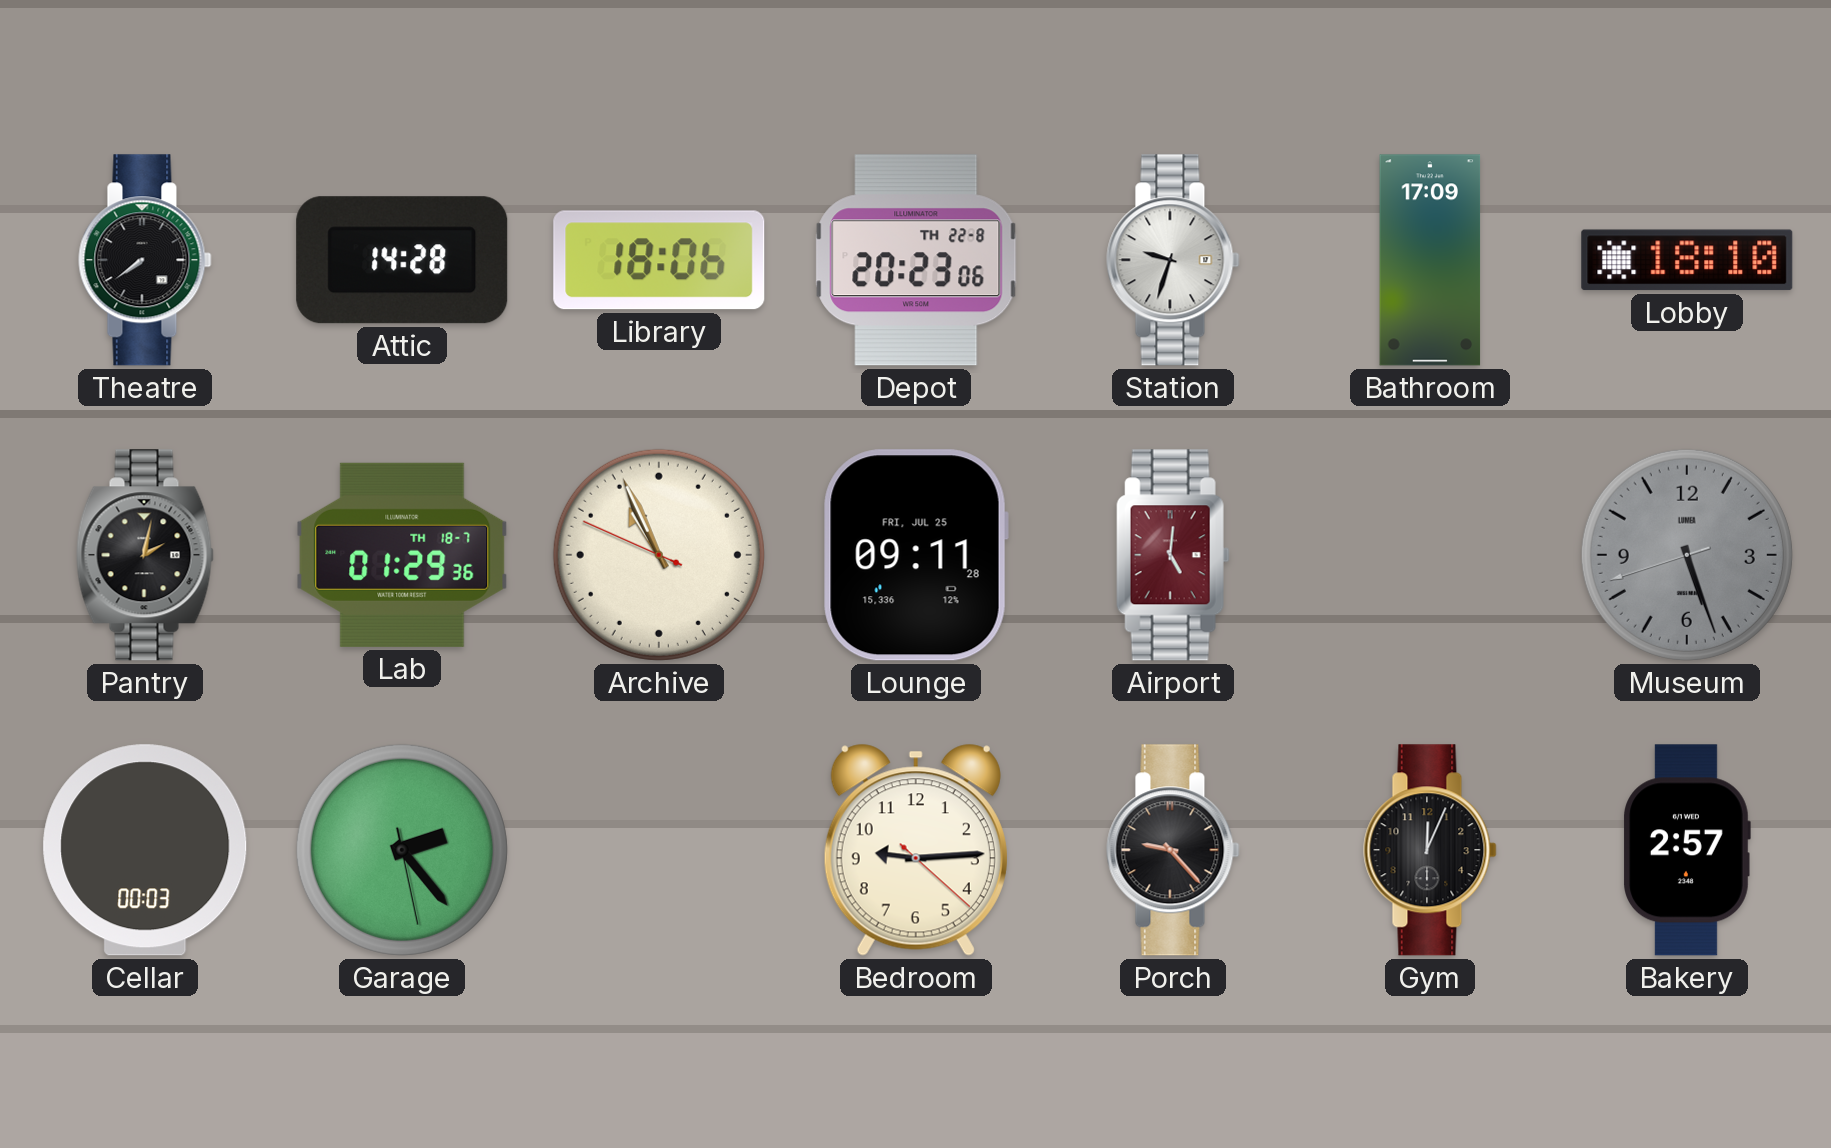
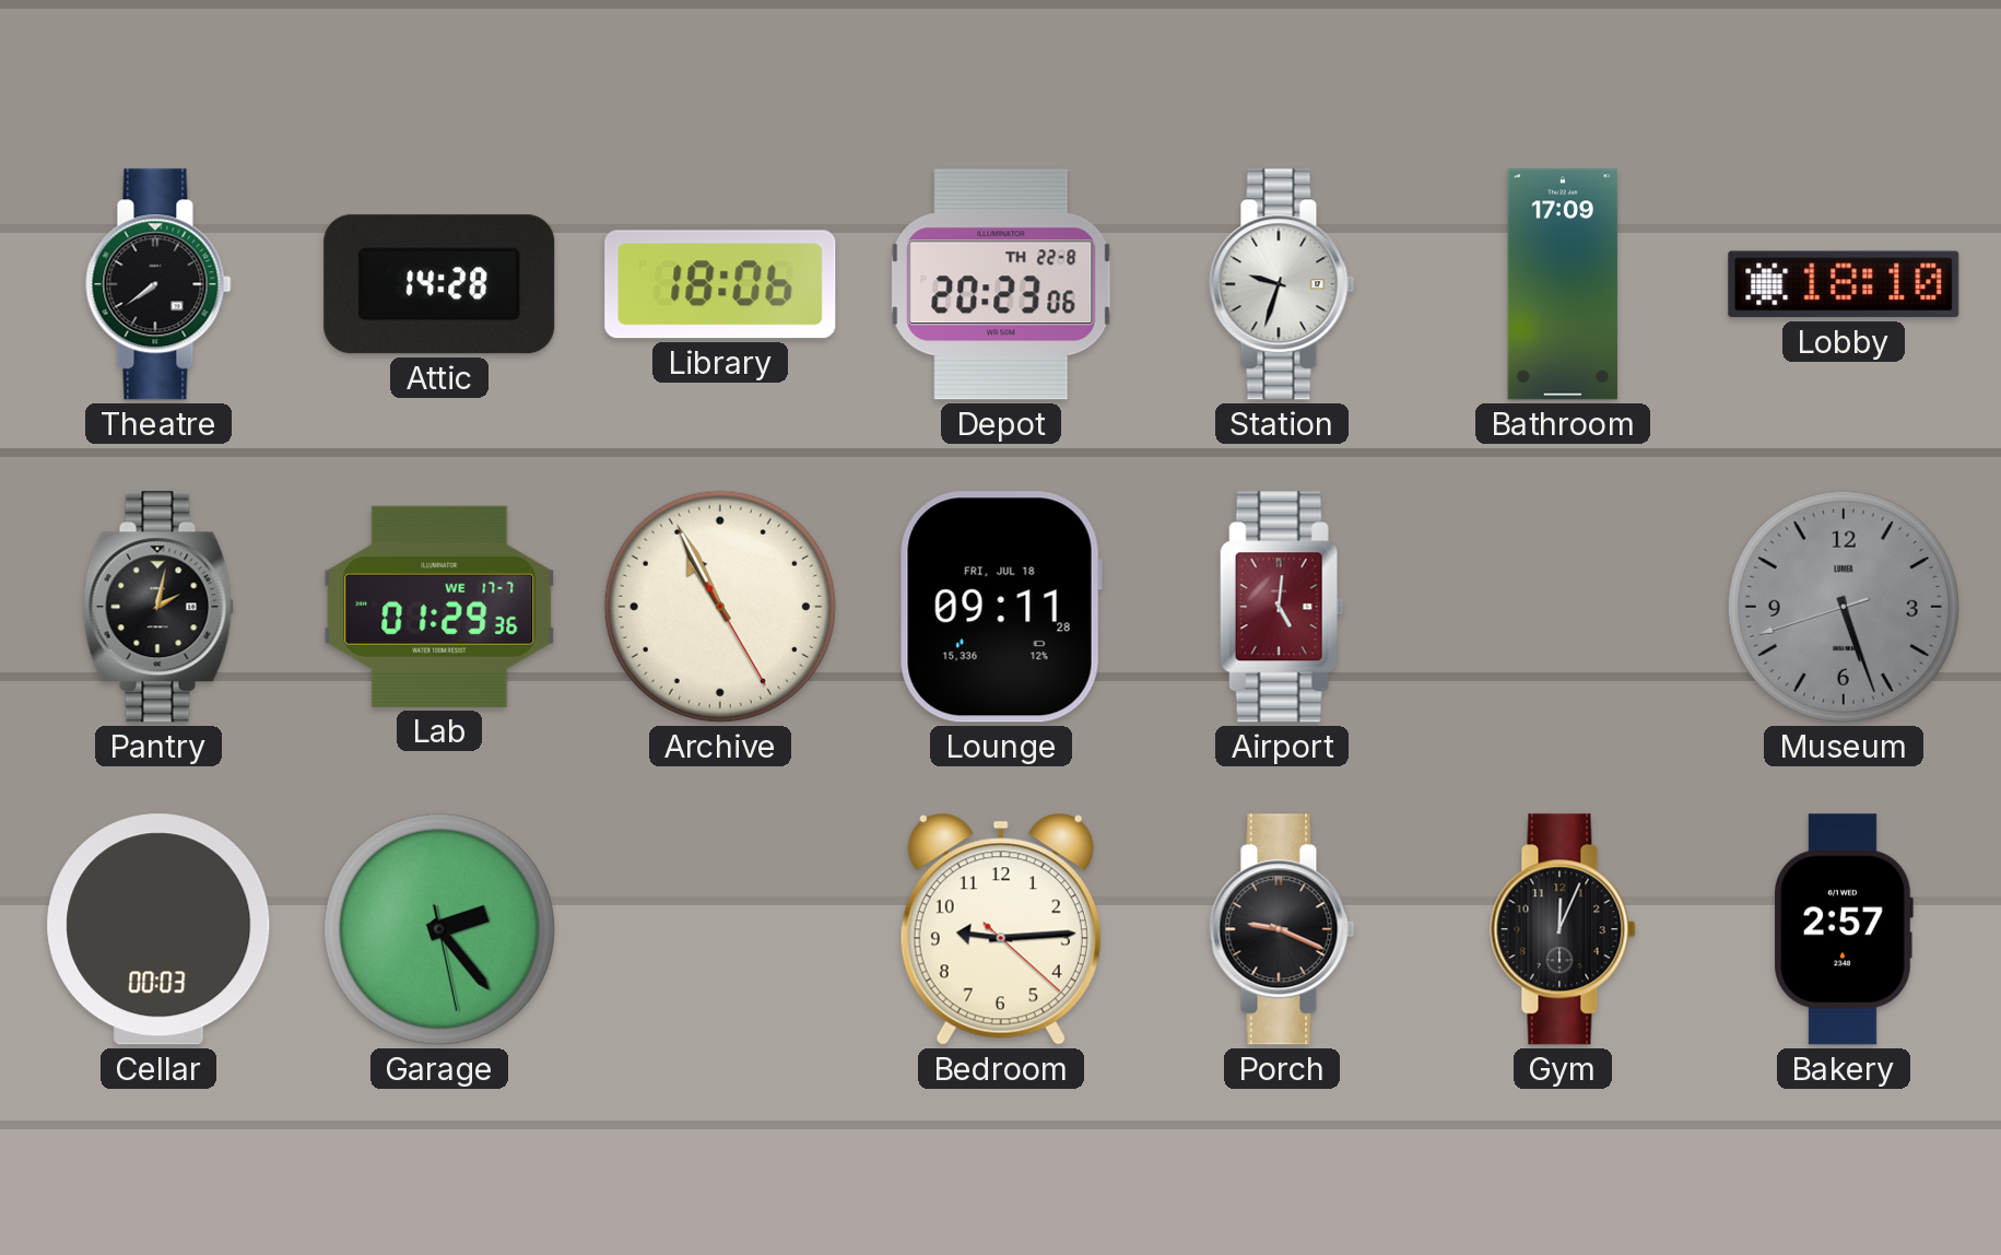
Lab date: TH 18-7 -> WE 17-7 (439, 607)
Archive: 10:55:49 -> 10:55:25 (720, 607)
Lounge date: FRI, JUL 25 -> FRI, JUL 18 (1001, 607)
Porch: 9:23 -> 9:19 (1282, 929)
